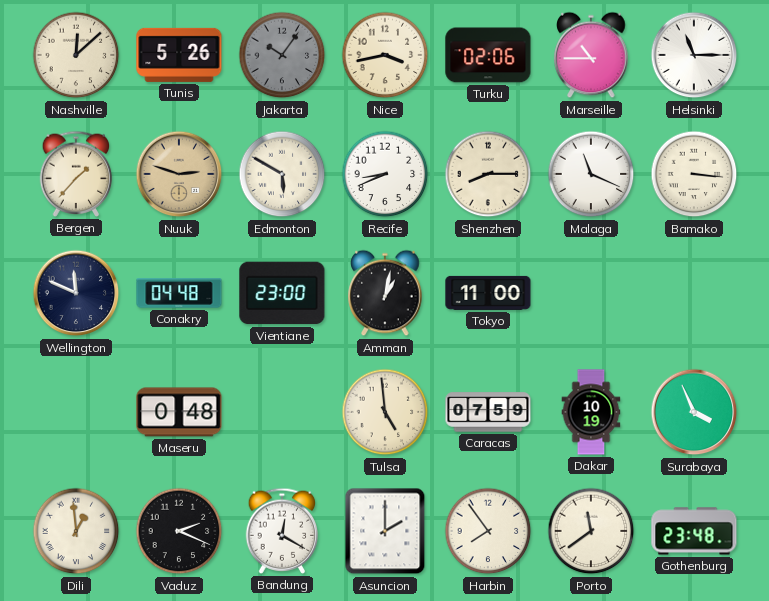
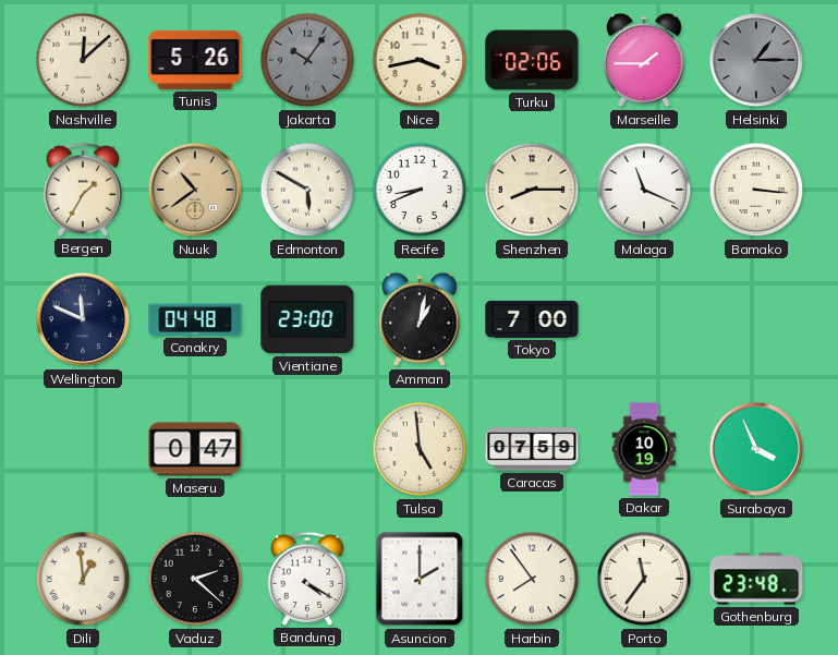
Marseille: 10:45 -> 1:45 (644, 60)
Helsinki: 11:15 -> 1:15 (756, 60)
Helsinki dial: white -> grey (756, 60)
Bergen: 1:37 -> 1:35 (83, 190)
Nuuk: 2:48 -> 10:39 (195, 190)
Tokyo: 11:00 -> 7:00 (532, 319)
Maseru: 0:48 -> 0:47 (195, 449)
Vaduz: 2:19 -> 2:22 (195, 579)
Bandung: 12:20 -> 4:20 (307, 579)
Porto: 11:39 -> 11:36 (644, 579)
